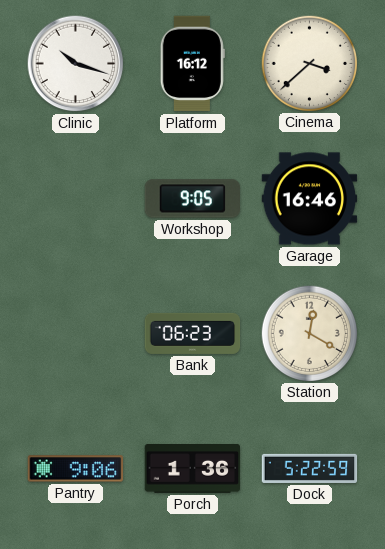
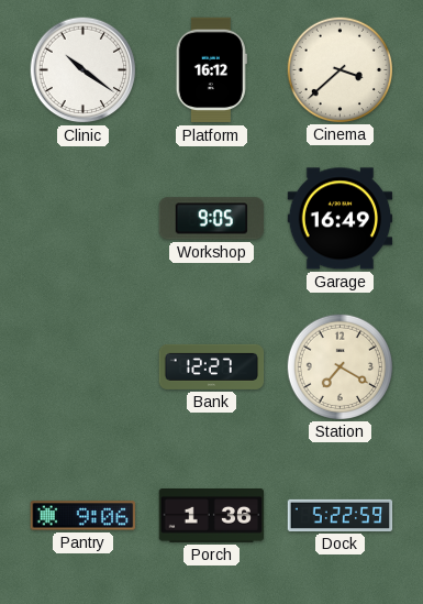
Clinic: 10:18 -> 10:21 (84, 70)
Garage: 16:46 -> 16:49 (341, 219)
Bank: 06:23 -> 12:27 (212, 366)
Station: 12:20 -> 7:20 (339, 366)
